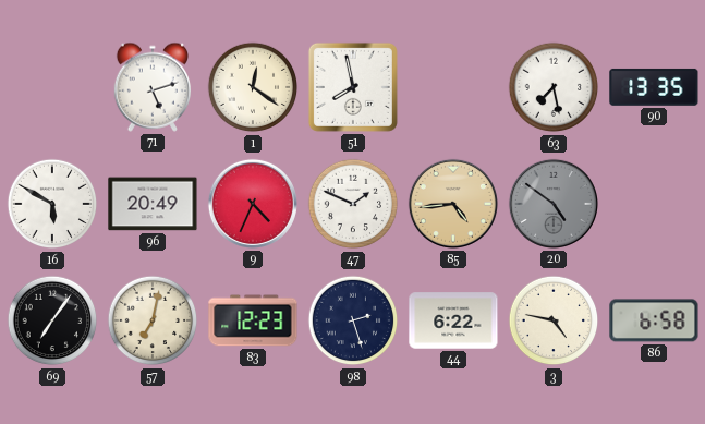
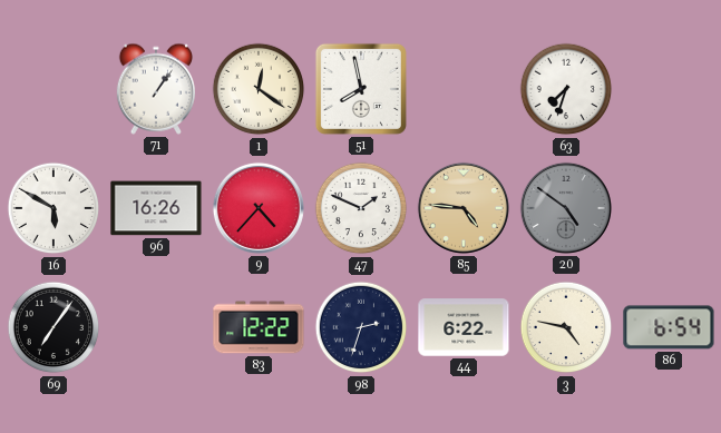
71: 5:12 -> 1:06 (155, 89)
63: 7:28 -> 7:33 (566, 89)
90: 13:35 -> none (654, 87)
96: 20:49 -> 16:26 (156, 208)
9: 4:34 -> 4:37 (259, 208)
85: 4:44 -> 4:46 (464, 208)
57: 7:02 -> none (153, 320)
83: 12:23 -> 12:22 (259, 327)
98: 2:27 -> 2:33 (361, 327)
86: 6:58 -> 6:54 (669, 327)
